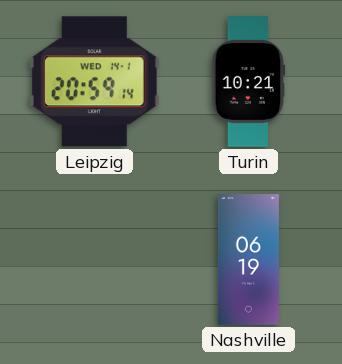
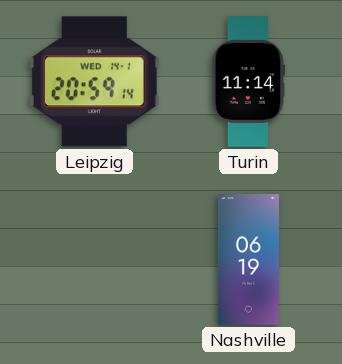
Turin: 10:21 -> 11:14 (249, 82)
